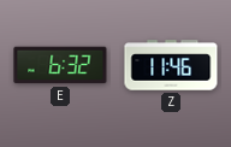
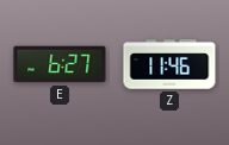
E: 6:32 -> 6:27 (60, 64)
